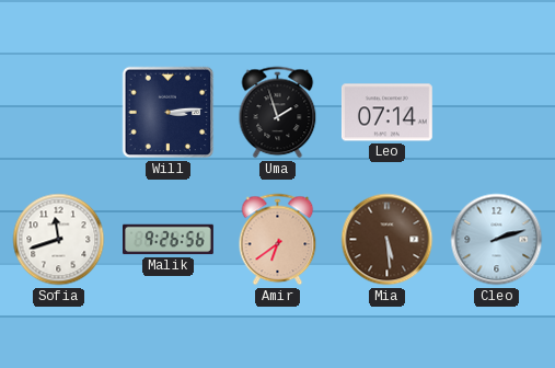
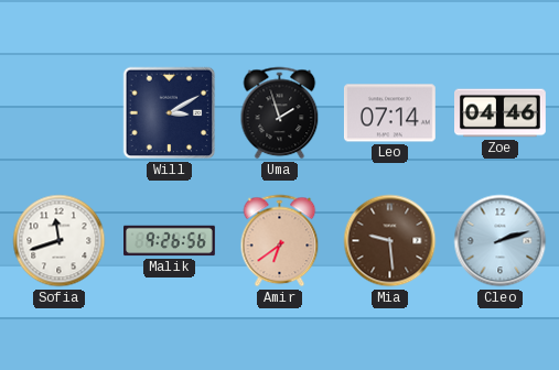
Will: 3:14 -> 3:10 (170, 113)
Zoe: none -> 04:46 (501, 113)
Mia: 5:29 -> 9:29 (390, 241)
